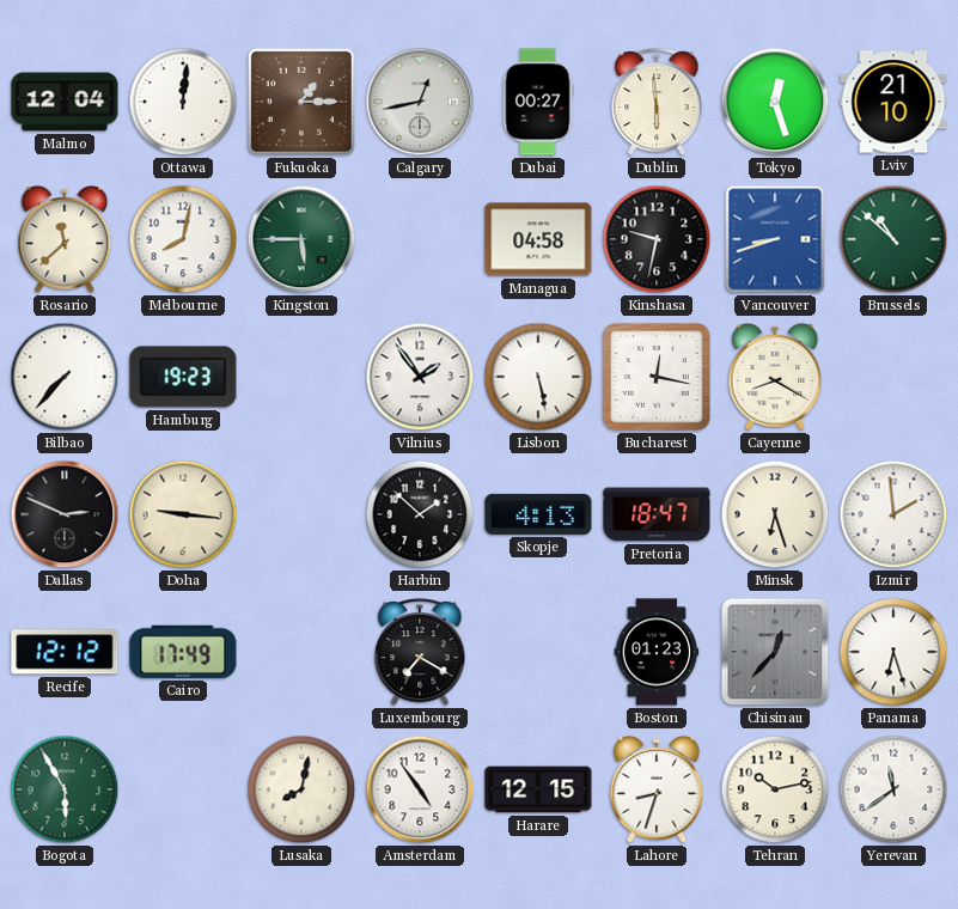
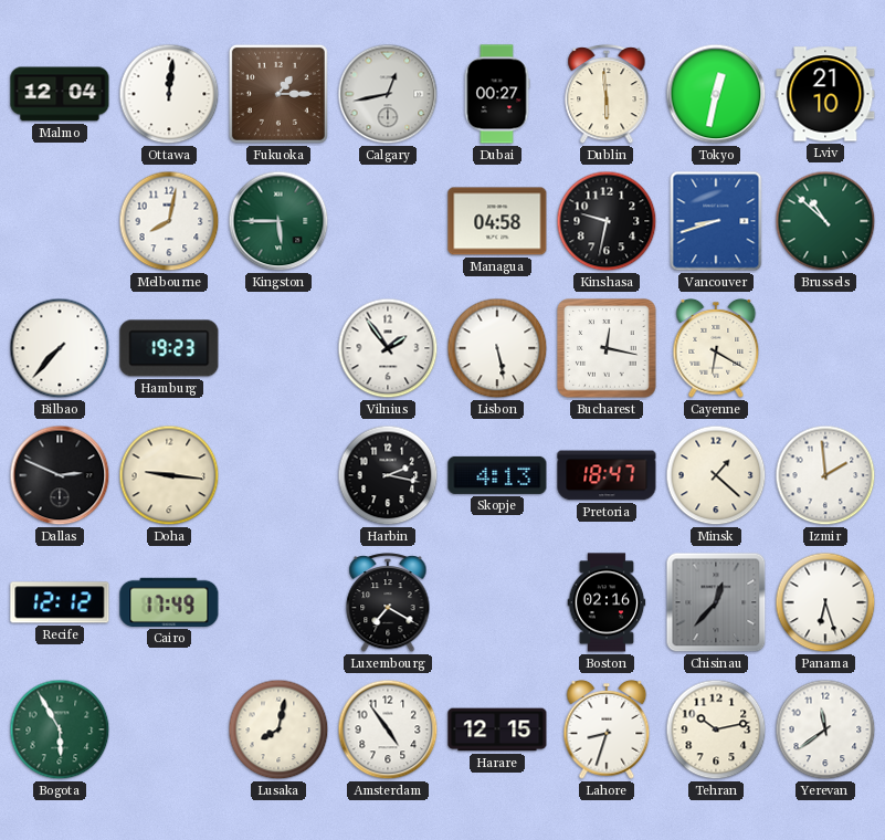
Tokyo: 12:27 -> 12:32 (716, 94)
Rosario: 11:38 -> none (65, 240)
Cayenne: 8:20 -> 6:20 (716, 349)
Harbin: 1:52 -> 2:17 (388, 475)
Minsk: 6:27 -> 1:22 (716, 475)
Boston: 01:23 -> 02:16 (607, 602)
